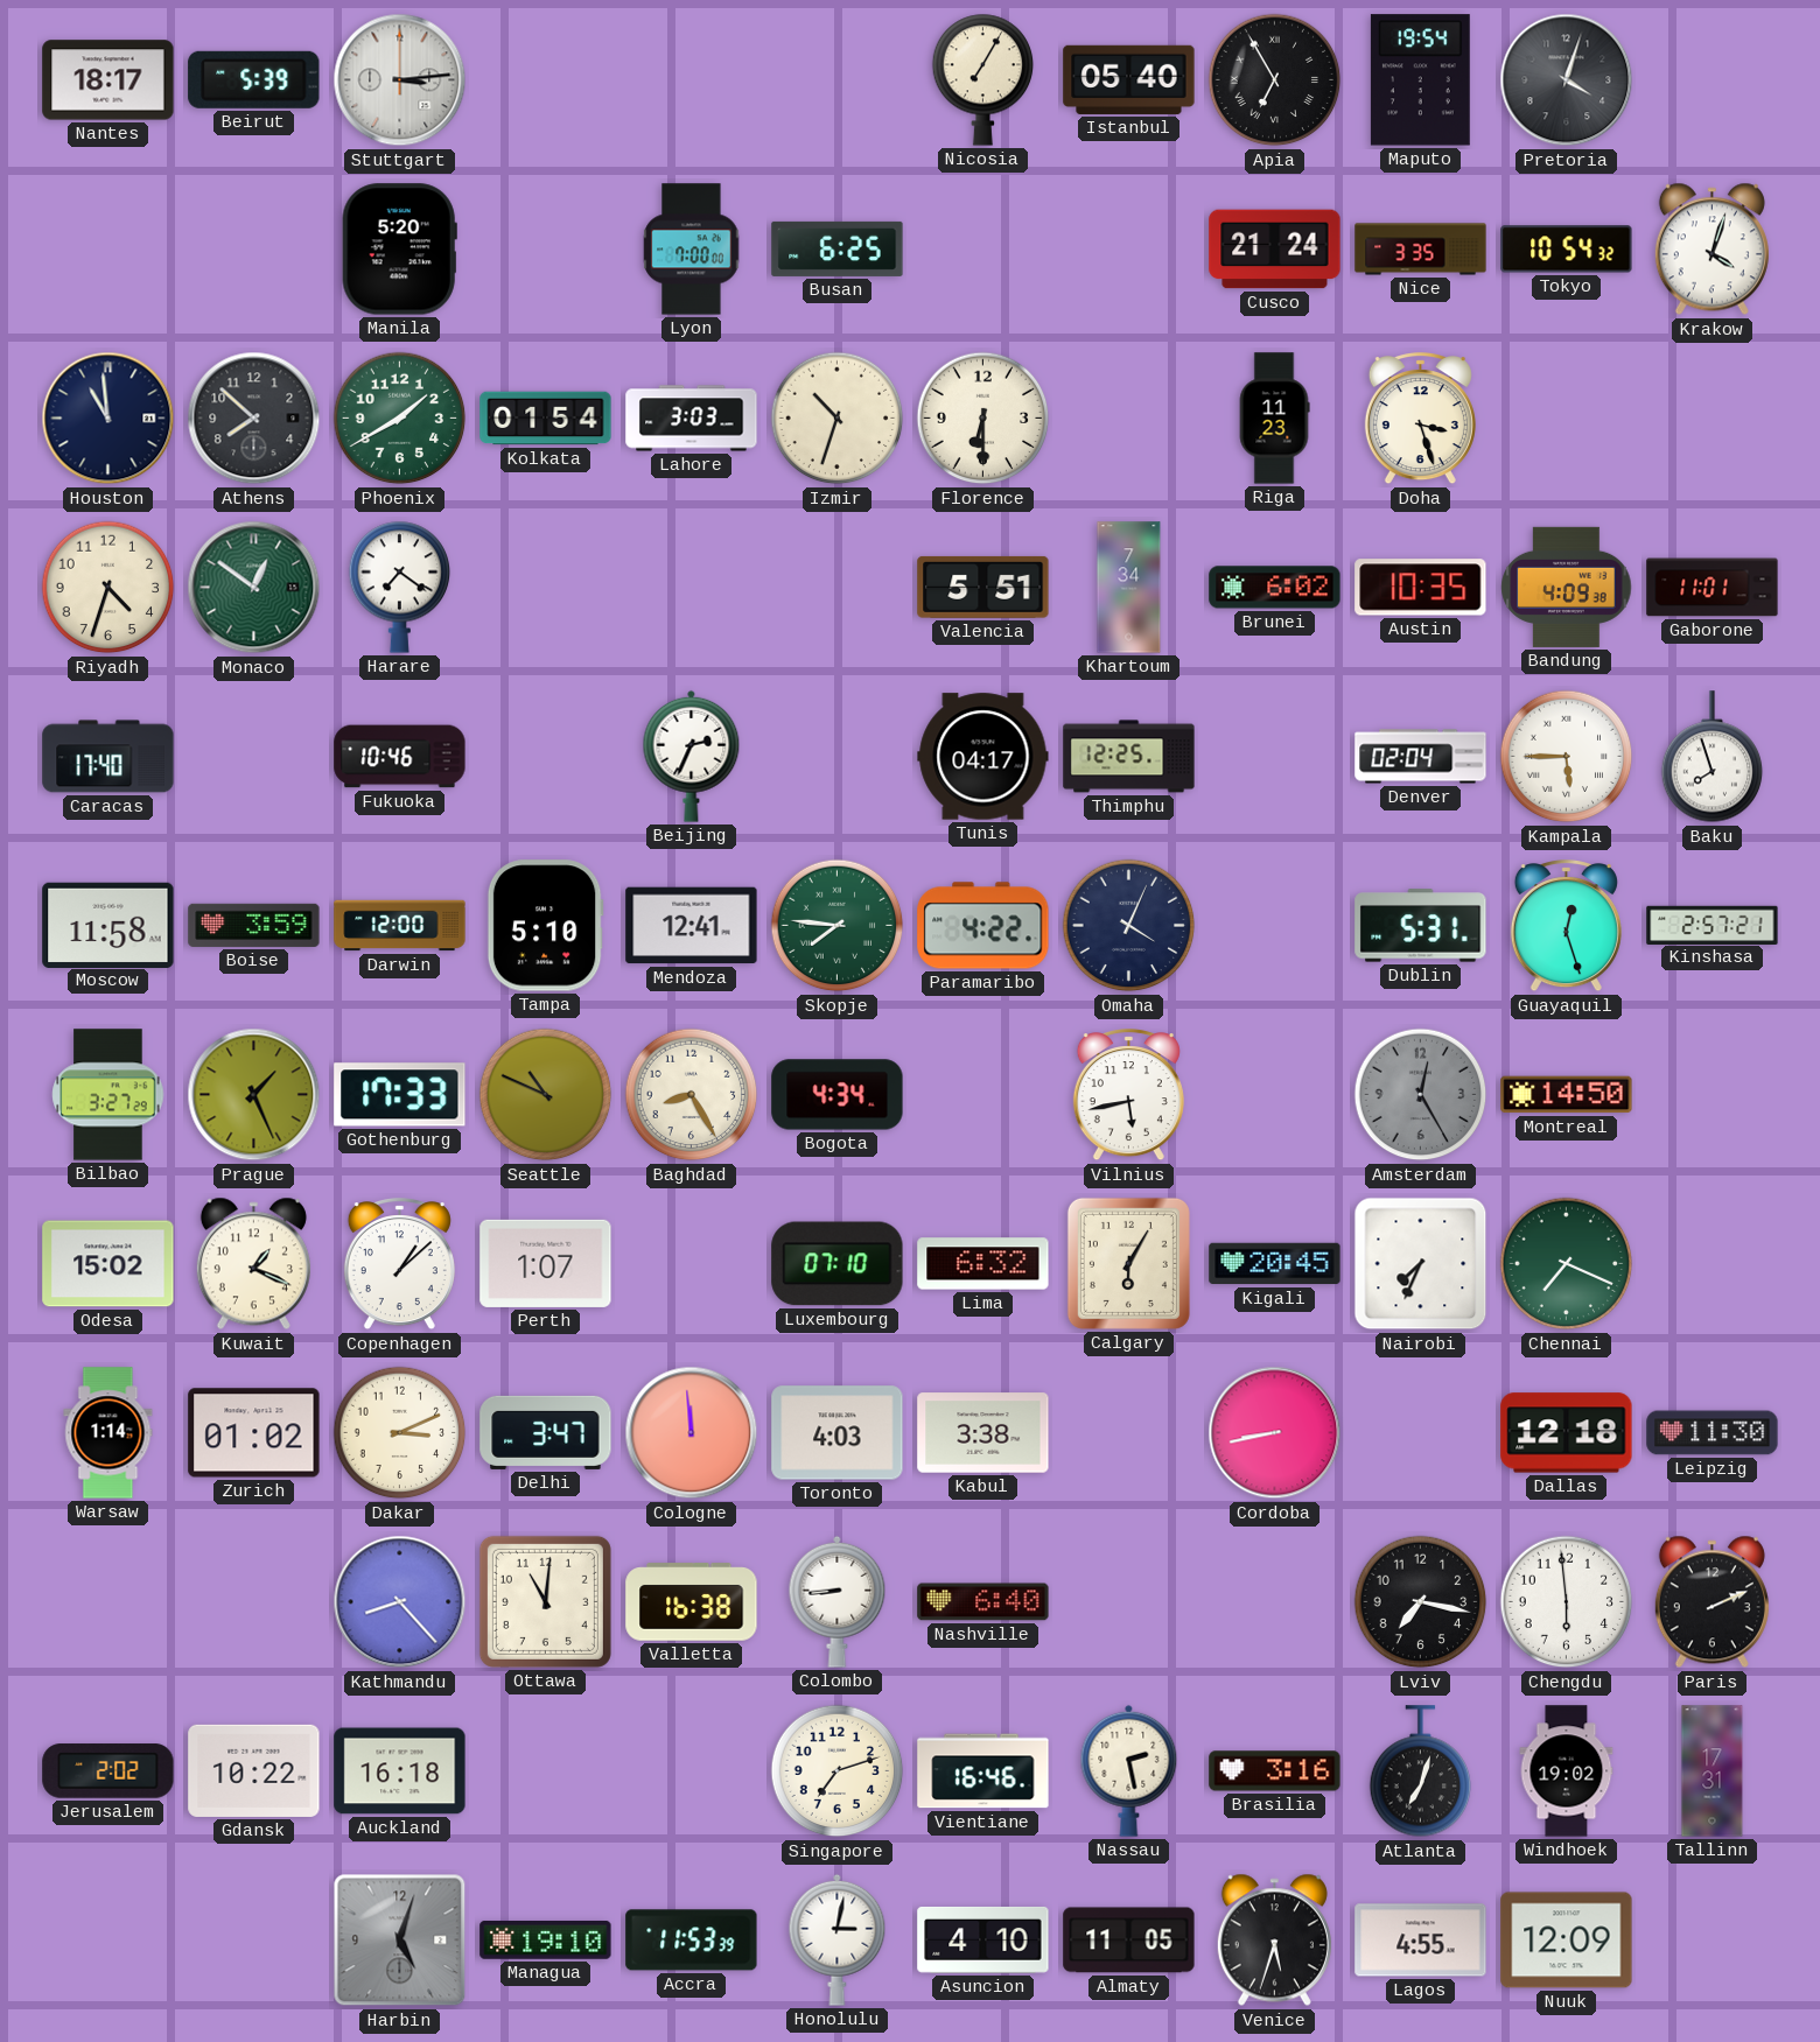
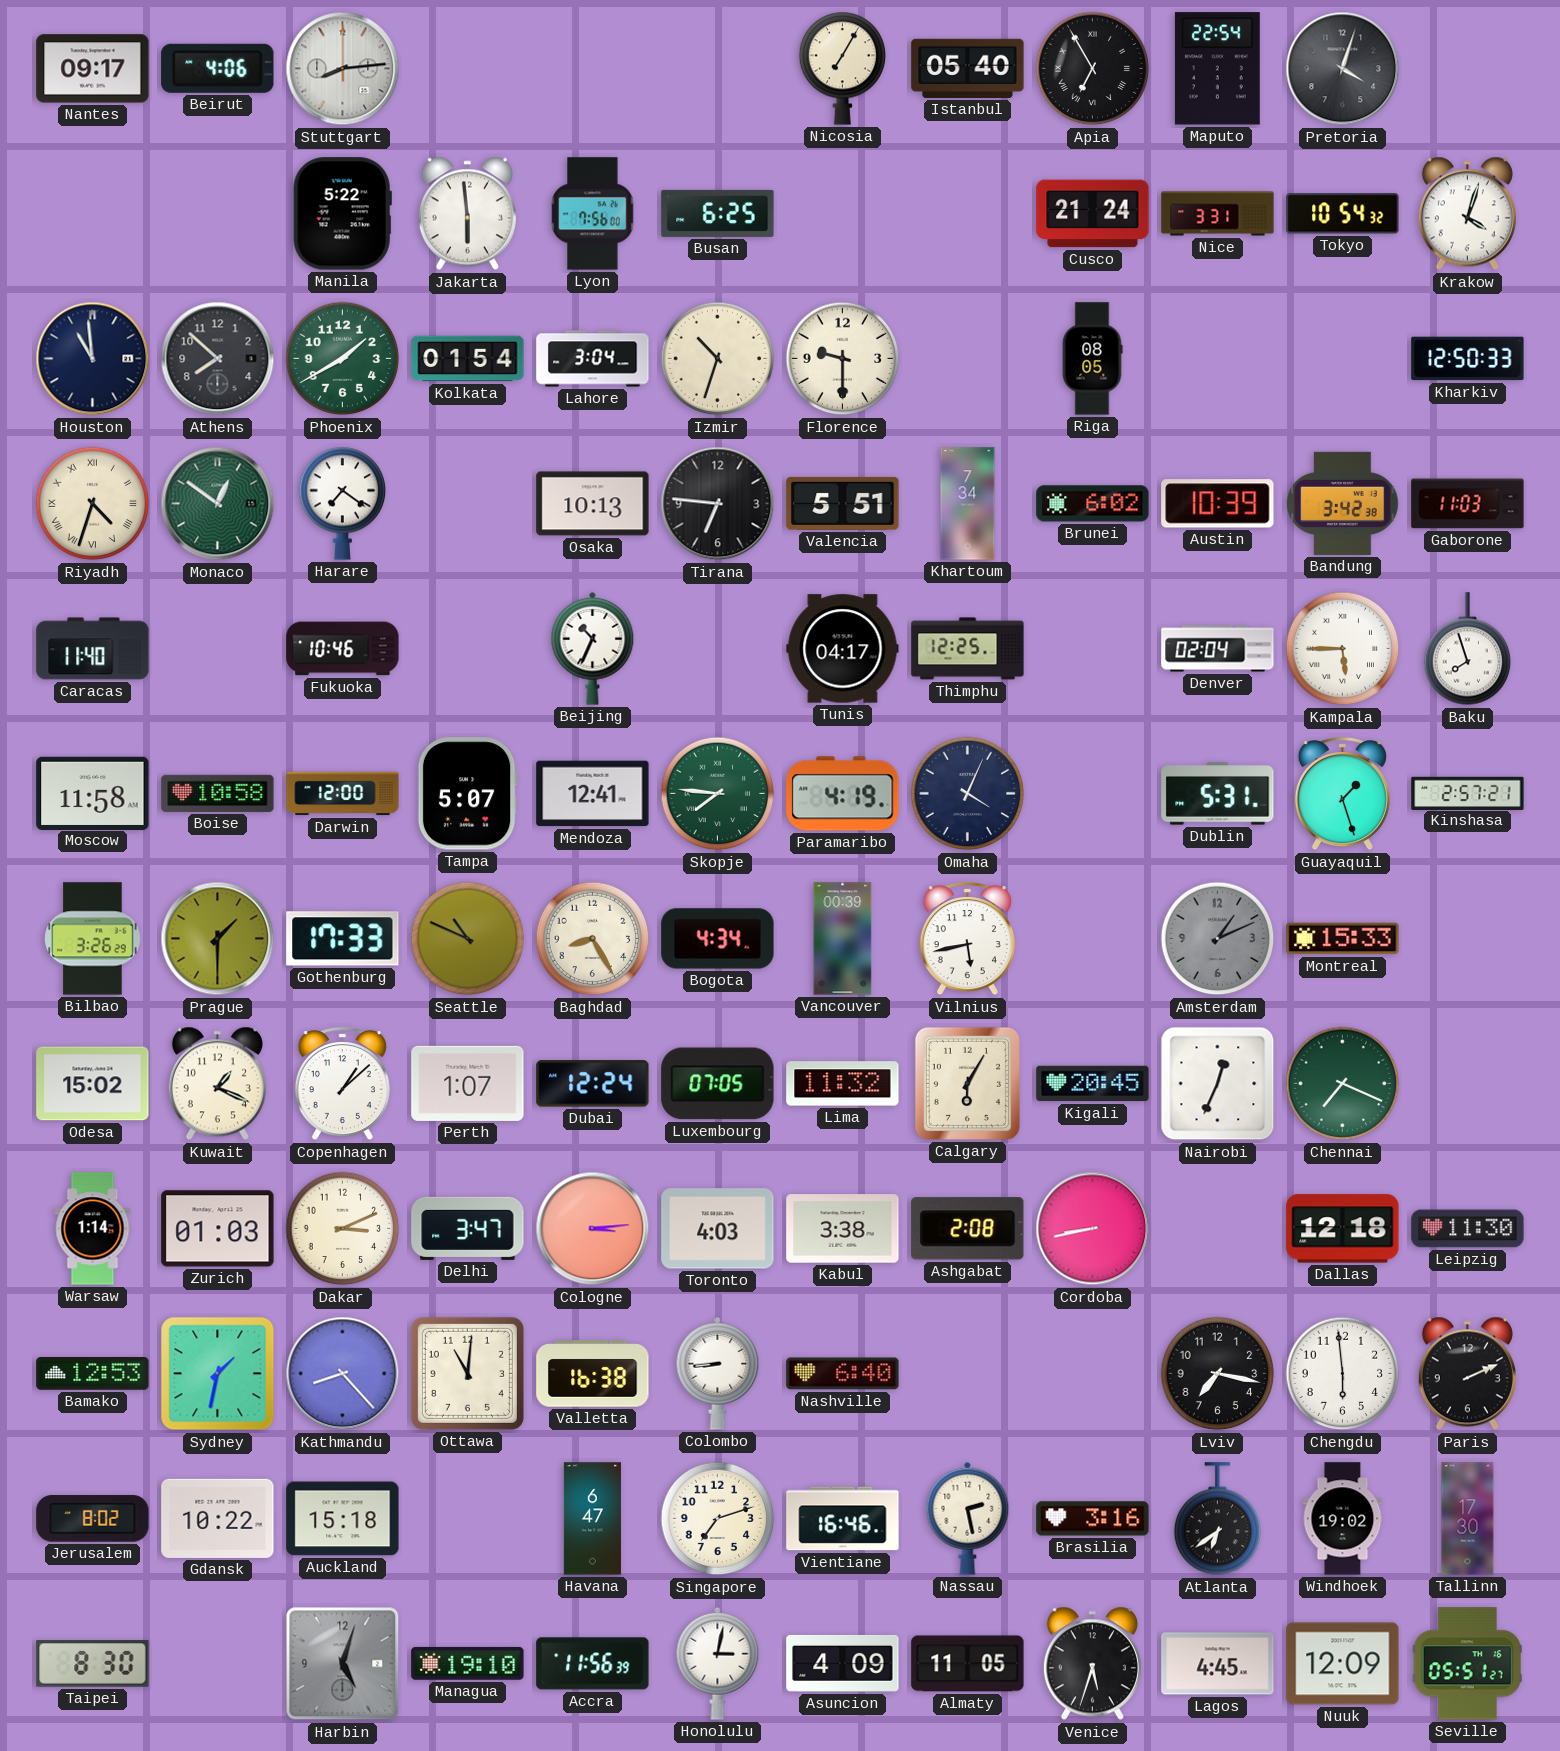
Nantes: 18:17 -> 09:17 (93, 69)
Beirut: 5:39 -> 4:06 (218, 68)
Stuttgart: 3:14 -> 8:14 (343, 69)
Maputo: 19:54 -> 22:54 (1217, 69)
Manila: 5:20 -> 5:22 (342, 214)
Jakarta: none -> 5:59 (467, 214)
Lyon: 7:00 -> 7:56 (593, 214)
Nice: 3:35 -> 3:31 (1218, 214)
Lahore: 3:03 -> 3:04 (593, 359)
Florence: 6:30 -> 9:30 (843, 359)
Riga: 11:23 -> 08:05 (1092, 359)
Doha: 3:27 -> none (1420, 420)
Kharkiv: none -> 12:50 (1468, 359)
Riyadh numerals: Arabic -> Roman (93, 504)
Osaka: none -> 10:13 (593, 504)
Tirana: none -> 6:46 (718, 504)
Austin: 10:35 -> 10:39 (1218, 504)
Bandung: 4:09 -> 3:42 (1343, 503)
Gaborone: 11:01 -> 11:03 (1468, 504)
Caracas: 17:40 -> 11:40 (93, 649)
Beijing: 2:34 -> 10:34 (593, 648)
Boise: 3:59 -> 10:58 (218, 793)
Tampa: 5:10 -> 5:07 (467, 794)
Paramaribo: 4:22 -> 4:19 (843, 794)
Guayaquil: 12:27 -> 1:27 (1342, 795)
Bilbao: 3:27 -> 3:26 (93, 939)
Prague: 1:26 -> 1:30 (218, 939)
Vancouver: none -> 00:39 (843, 939)
Amsterdam: 12:25 -> 1:11 (1218, 939)
Montreal: 14:50 -> 15:33 (1343, 939)
Dubai: none -> 12:24 (593, 1084)
Luxembourg: 07:10 -> 07:05 (718, 1084)
Lima: 6:32 -> 11:32 (843, 1084)
Nairobi: 7:34 -> 12:34 (1218, 1084)
Zurich: 01:02 -> 01:03 (218, 1229)
Cologne: 11:59 -> 3:14 (593, 1229)
Ashgabat: none -> 2:08 (968, 1229)
Bamako: none -> 12:53 (93, 1374)
Sydney: none -> 1:32 (218, 1374)
Jerusalem: 2:02 -> 8:02 (93, 1519)
Auckland: 16:18 -> 15:18 (343, 1519)
Havana: none -> 6:47 (592, 1519)
Atlanta: 7:03 -> 6:39 (1218, 1519)
Tallinn: 17:31 -> 17:30 (1468, 1519)
Taipei: none -> 8:30 (93, 1664)
Accra: 11:53 -> 11:56 (593, 1664)
Asuncion: 4:10 -> 4:09 (843, 1663)
Lagos: 4:55 -> 4:45 (1218, 1664)
Seville: none -> 05:51 (1467, 1664)
